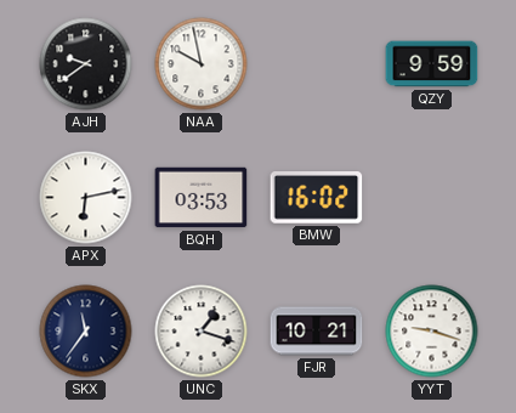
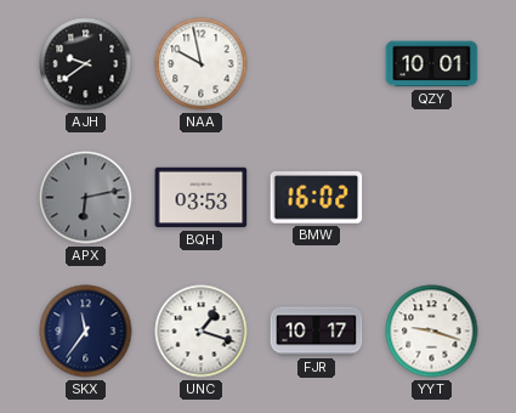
QZY: 9:59 -> 10:01 (432, 64)
APX dial: white -> grey (86, 198)
FJR: 10:21 -> 10:17 (317, 332)
